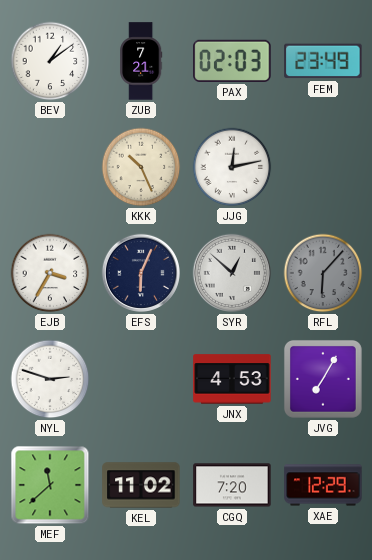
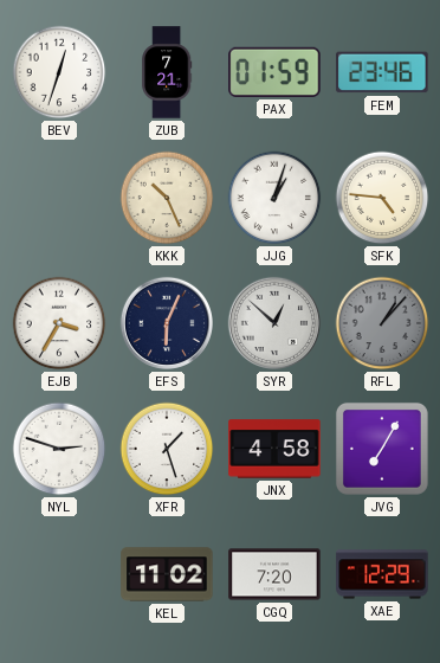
BEV: 1:09 -> 12:33 (59, 72)
PAX: 02:03 -> 01:59 (274, 72)
FEM: 23:49 -> 23:46 (382, 72)
JJG: 12:13 -> 1:03 (274, 198)
SFK: none -> 4:46 (382, 198)
RFL: 6:07 -> 1:07 (382, 323)
XFR: none -> 1:27 (167, 449)
JNX: 4:53 -> 4:58 (274, 449)
MEF: 11:38 -> none (50, 485)
